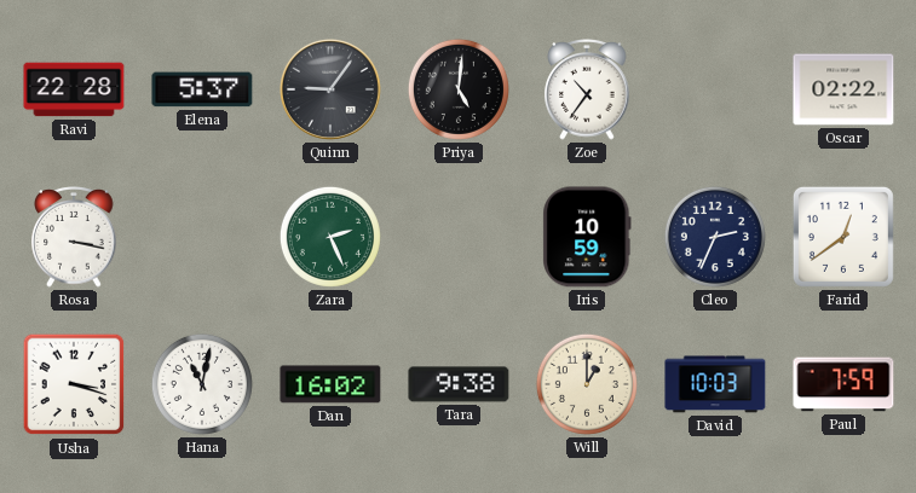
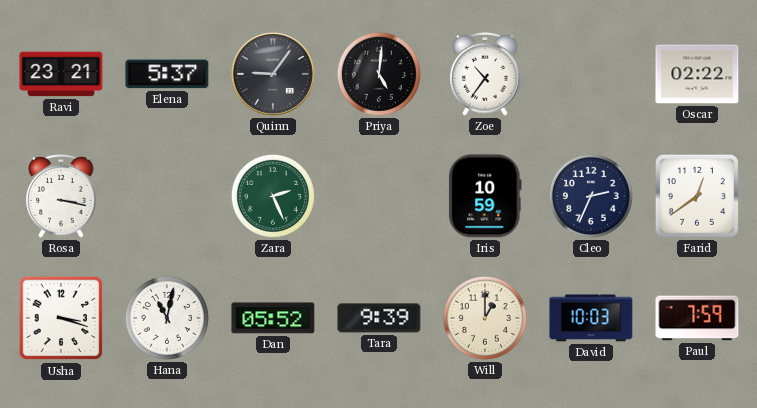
Ravi: 22:28 -> 23:21 (61, 74)
Dan: 16:02 -> 05:52 (273, 318)
Tara: 9:38 -> 9:39 (379, 318)
